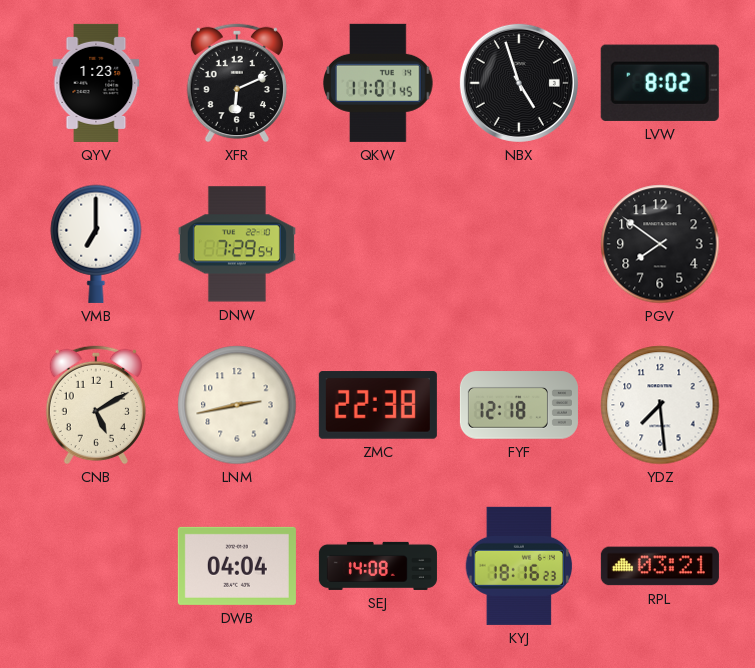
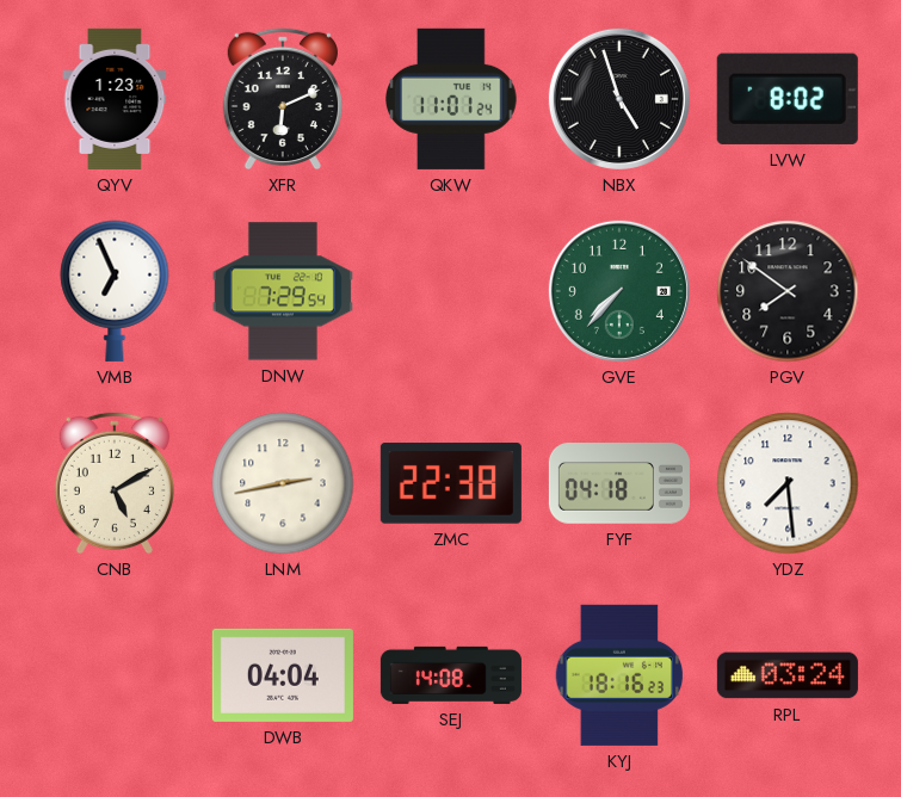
QKW: 11:01:45 -> 11:01:24 (452, 99)
VMB: 7:00 -> 6:56 (115, 291)
GVE: none -> 7:37 (619, 291)
FYF: 12:18 -> 04:18 (619, 483)
RPL: 03:21 -> 03:24 (788, 675)
